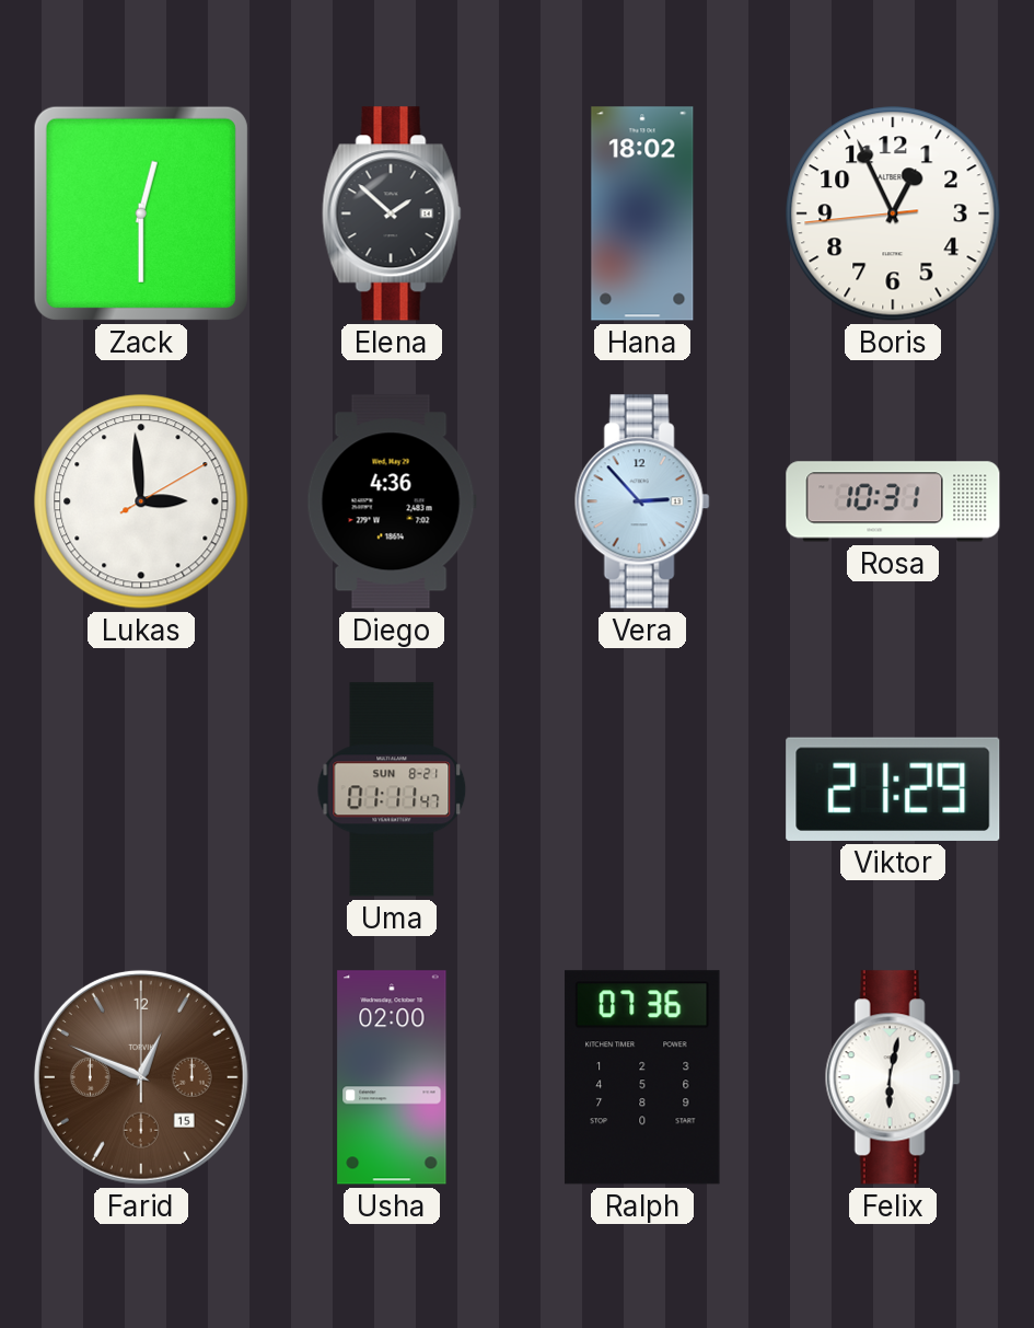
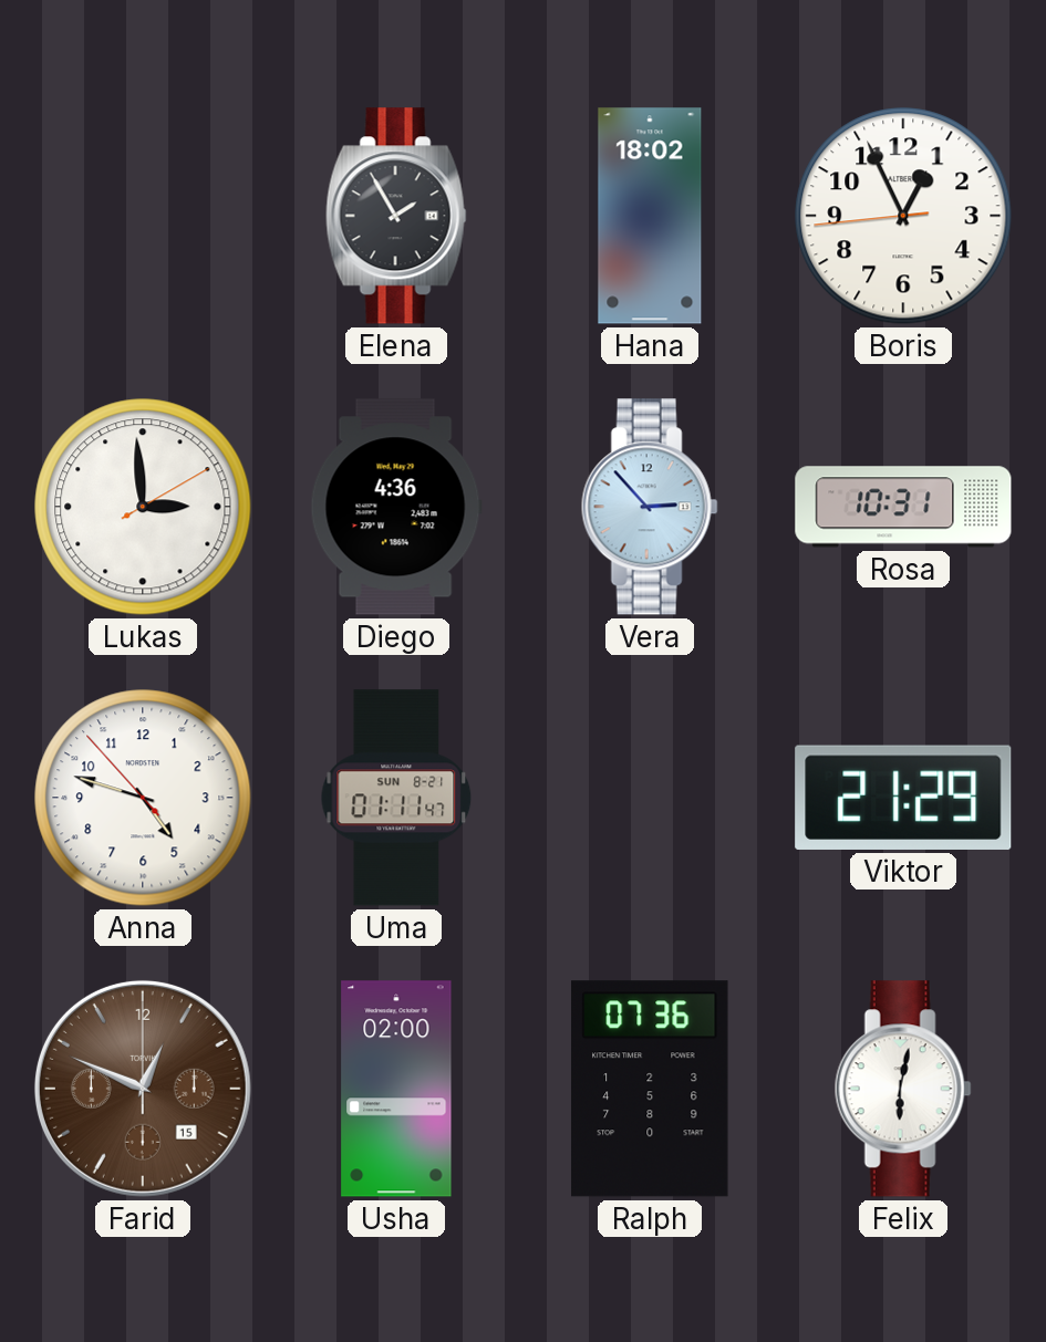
Zack: 12:30 -> none (141, 213)
Elena: 1:52 -> 1:55 (396, 216)
Anna: none -> 4:47 (143, 798)
